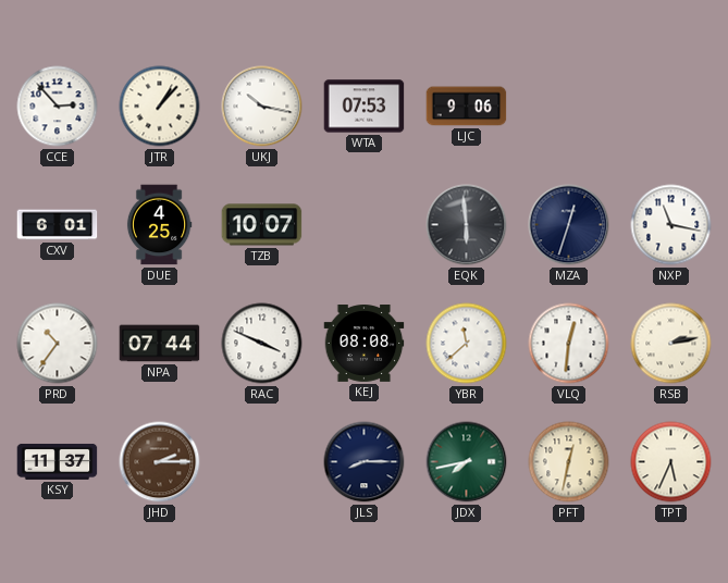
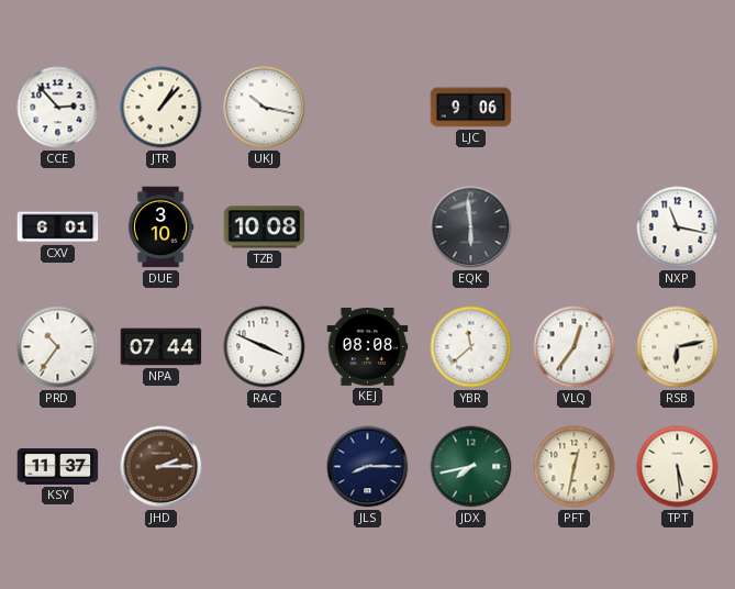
WTA: 07:53 -> none (365, 107)
DUE: 4:25 -> 3:10 (160, 227)
TZB: 10:07 -> 10:08 (265, 227)
MZA: 12:33 -> none (569, 225)
VLQ: 12:31 -> 12:36 (575, 347)
RSB: 2:13 -> 6:13 (678, 347)
TPT: 5:34 -> 5:29 (678, 467)
